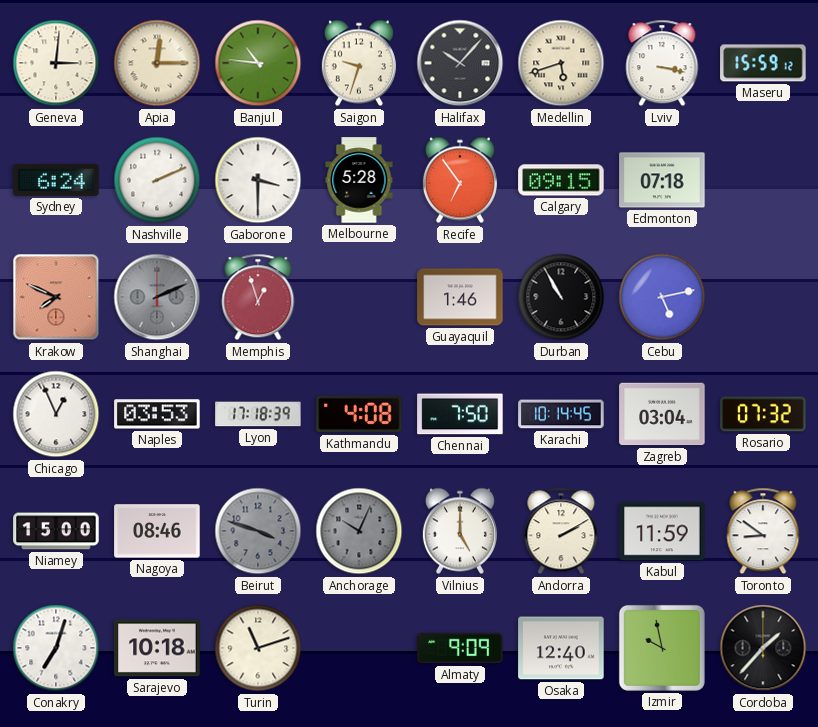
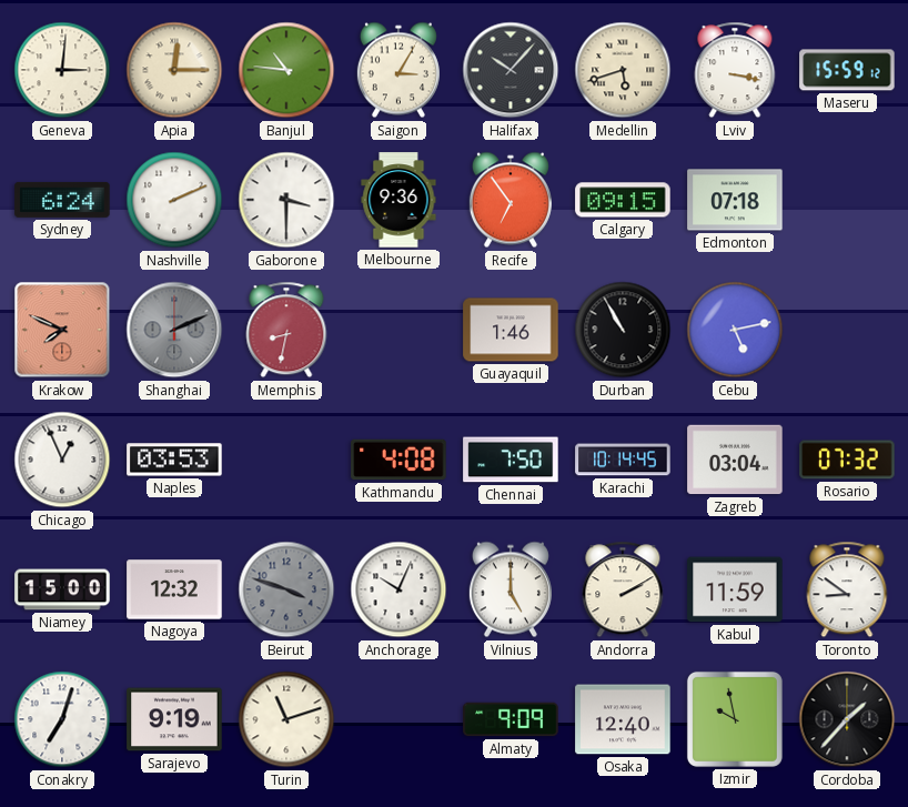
Saigon: 9:33 -> 3:05 (398, 70)
Melbourne: 5:28 -> 9:36 (398, 200)
Memphis: 12:57 -> 8:32 (286, 330)
Lyon: 17:18 -> none (258, 414)
Nagoya: 08:46 -> 12:32 (174, 589)
Anchorage dial: grey -> white (398, 589)
Sarajevo: 10:18 -> 9:19 (174, 719)
